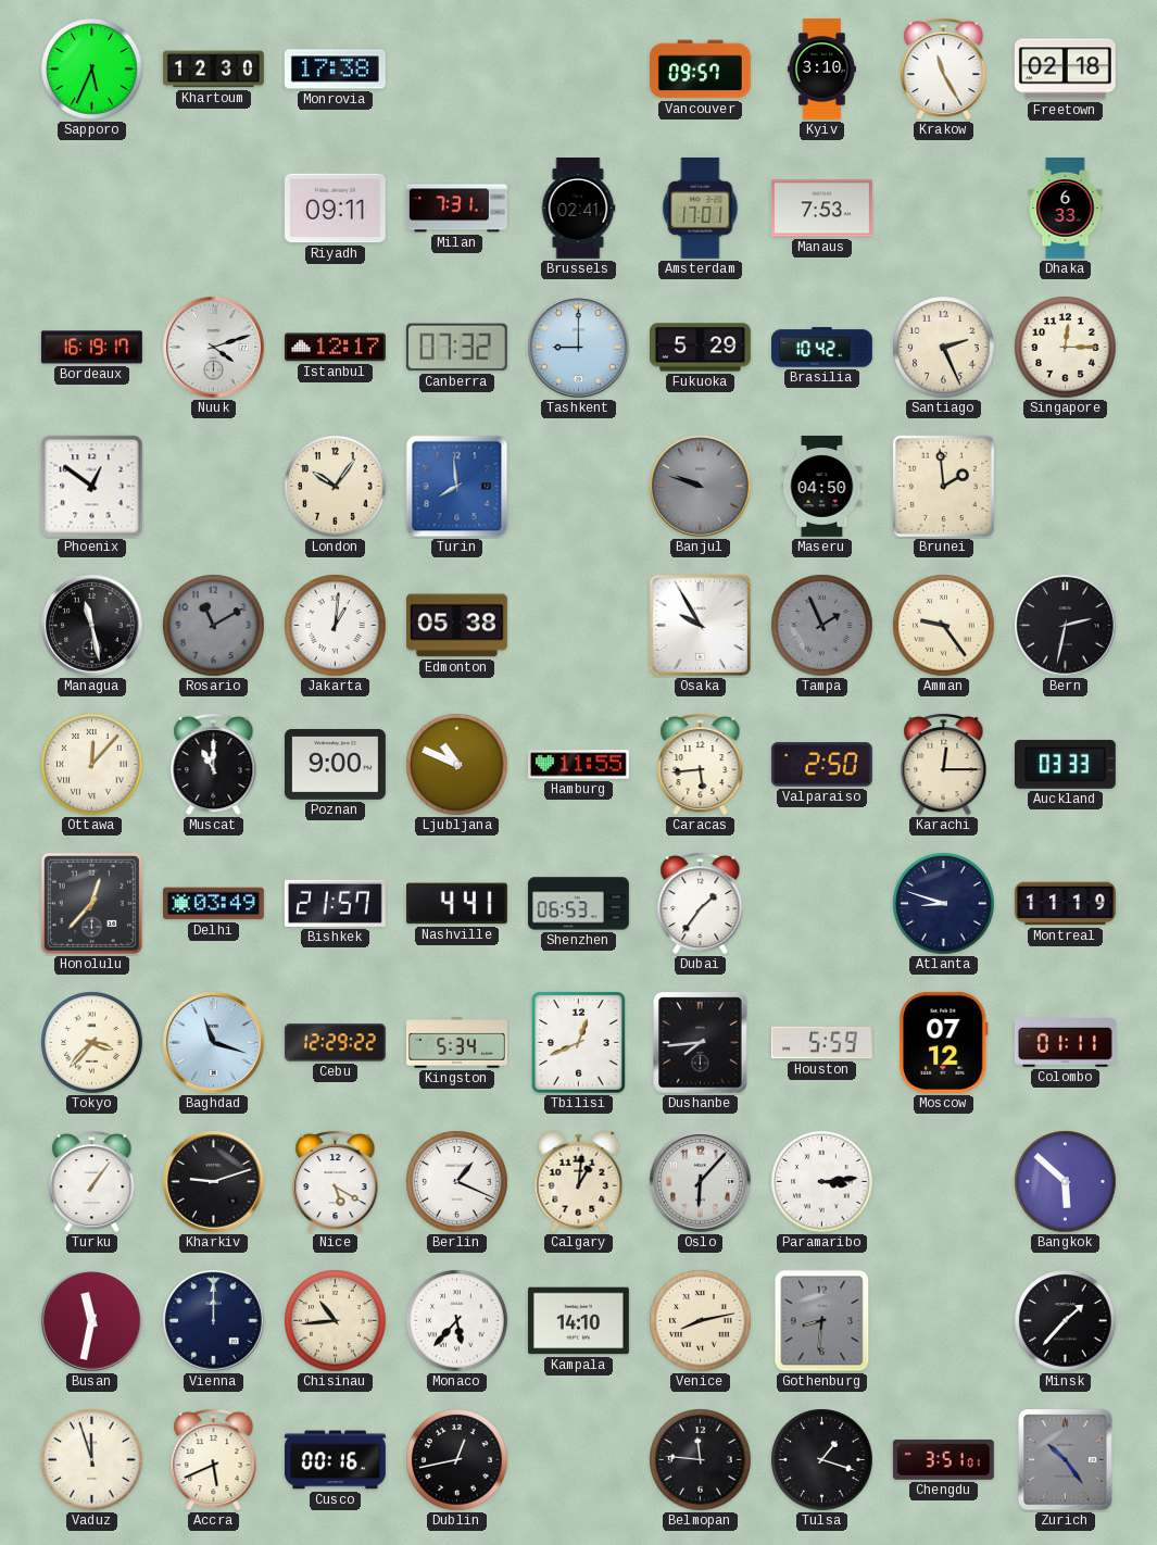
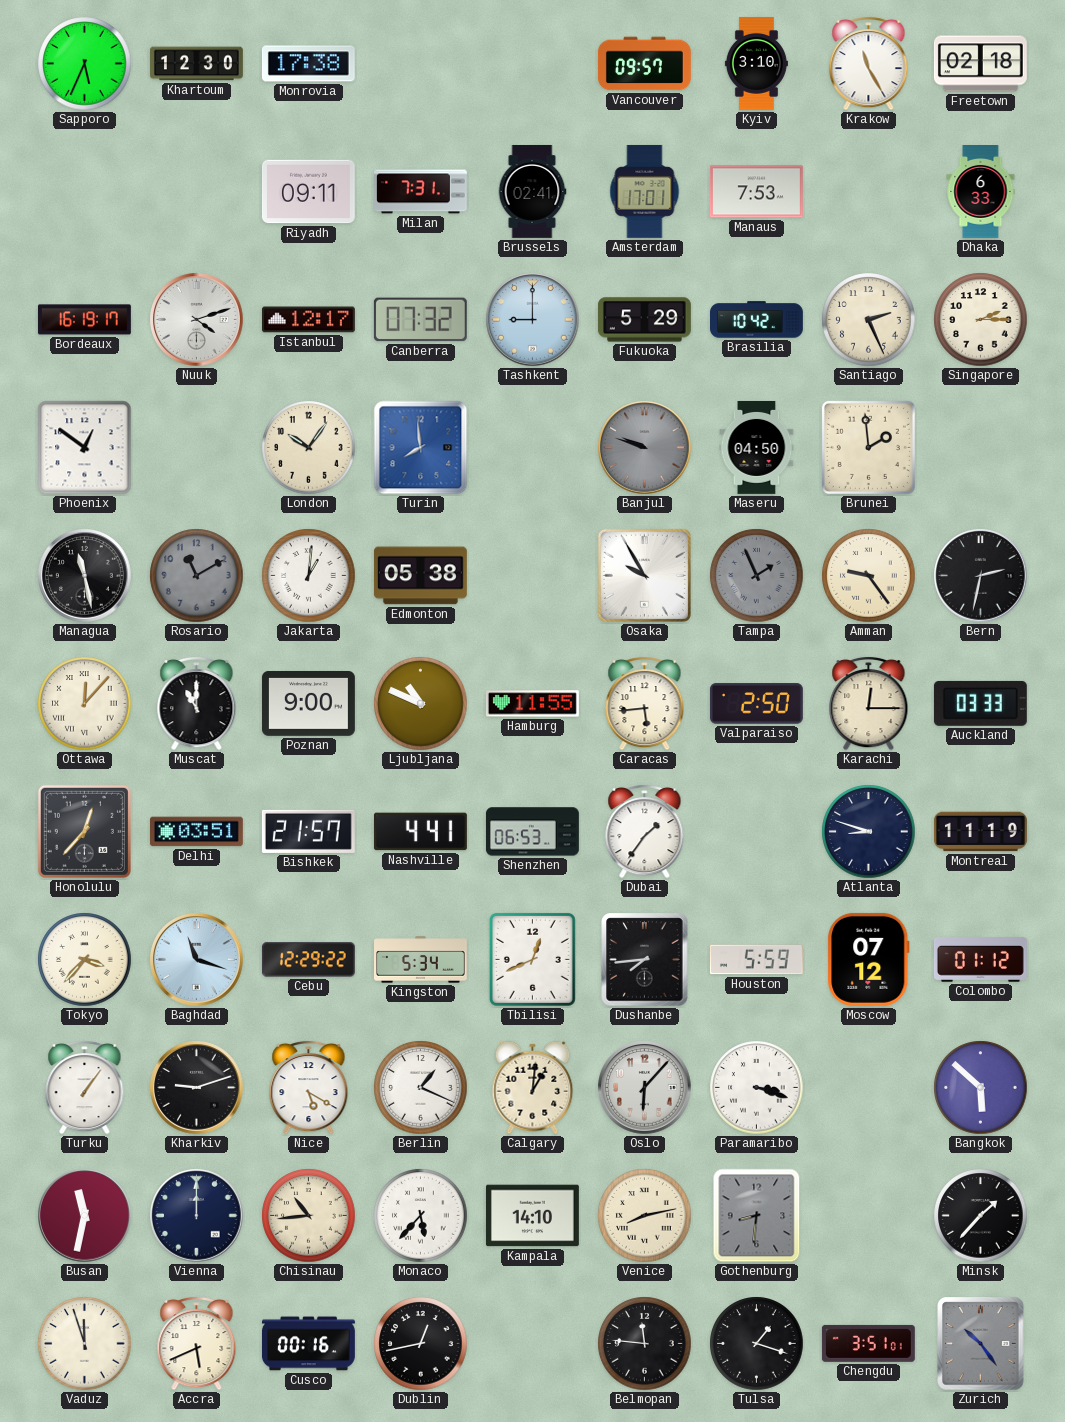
Singapore: 12:15 -> 2:15 (981, 320)
Delhi: 03:49 -> 03:51 (196, 832)
Colombo: 01:11 -> 01:12 (980, 960)
Paramaribo: 3:14 -> 3:18 (757, 1088)
